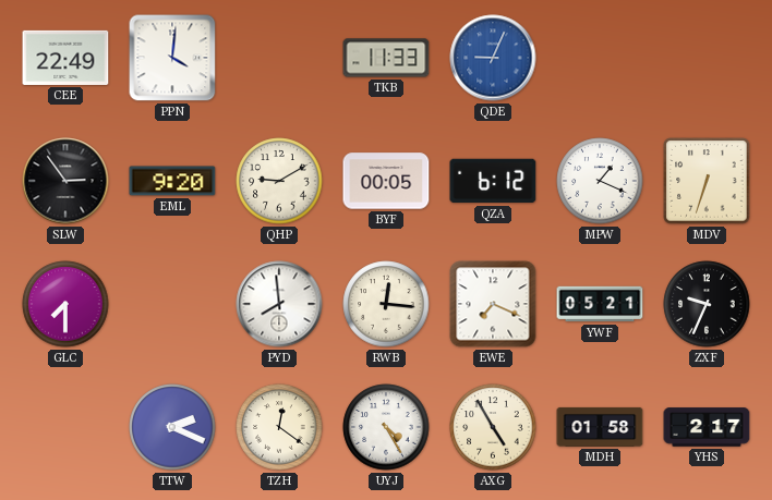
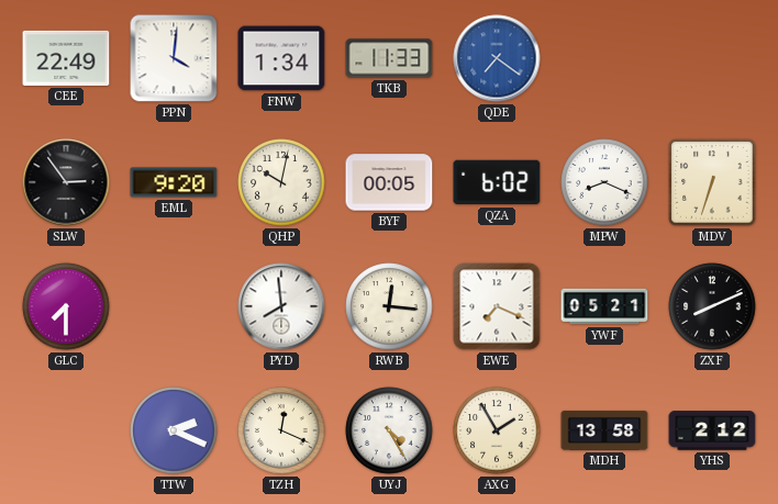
FNW: none -> 1:34 (281, 58)
QDE: 9:04 -> 7:21 (497, 58)
QHP: 9:10 -> 10:02 (281, 182)
QZA: 6:12 -> 6:02 (497, 182)
MPW: 1:19 -> 8:19 (604, 182)
ZXF: 9:34 -> 8:11 (712, 306)
TZH: 12:21 -> 12:19 (281, 430)
AXG: 4:55 -> 1:55 (497, 430)
MDH: 01:58 -> 13:58 (604, 430)
YHS: 2:17 -> 2:12 (712, 430)
